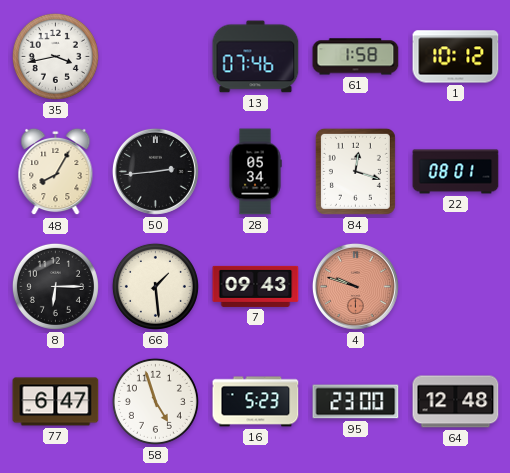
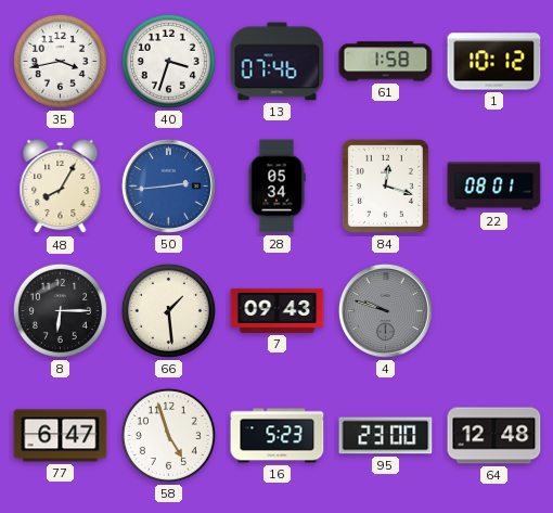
40: none -> 3:33 (168, 61)
50 dial: black -> blue (168, 185)
4 dial: salmon -> grey (385, 310)
